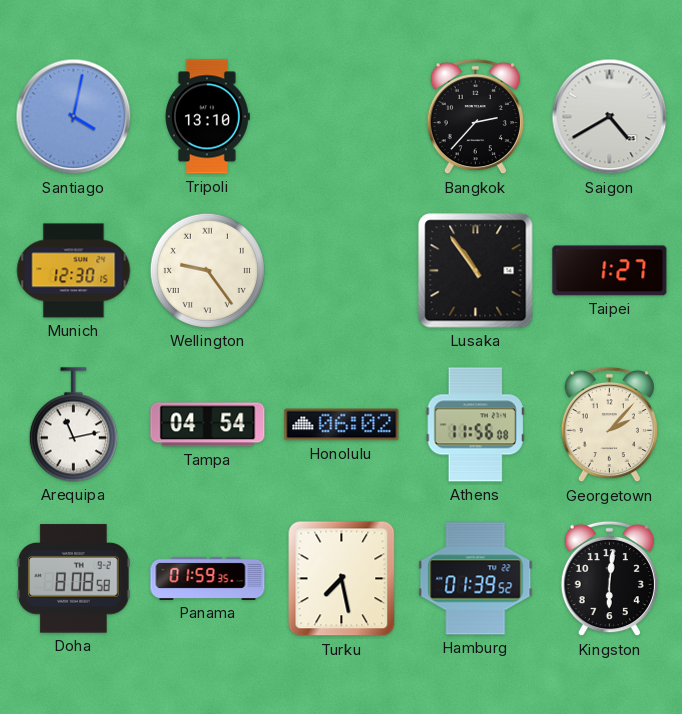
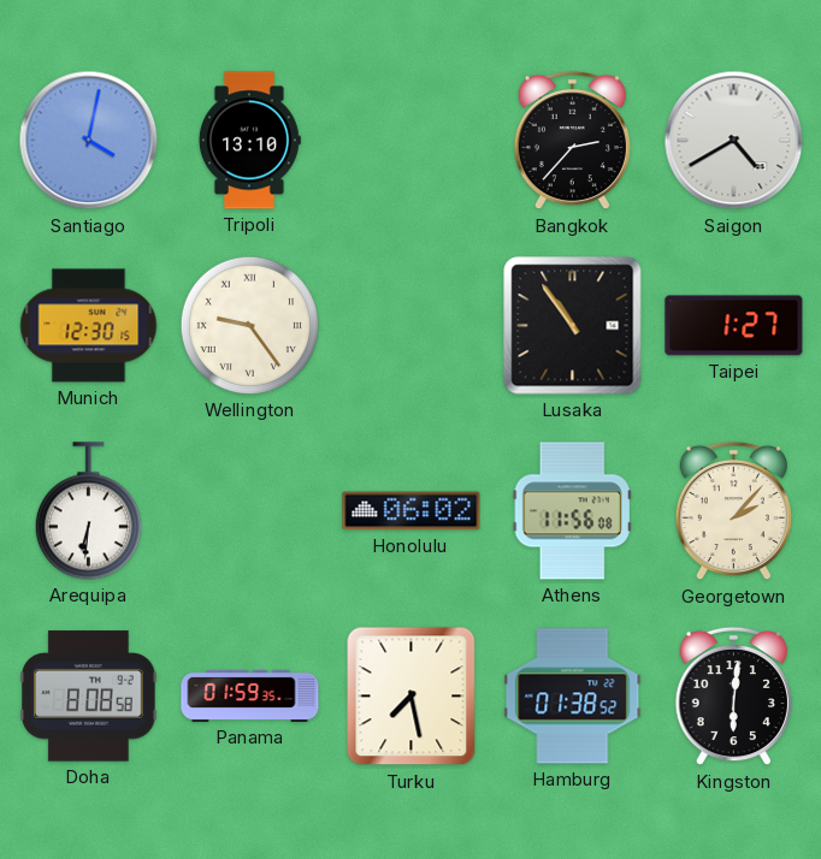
Arequipa: 11:13 -> 6:31 (88, 511)
Tampa: 04:54 -> none (208, 425)
Hamburg: 01:39 -> 01:38 (573, 697)
